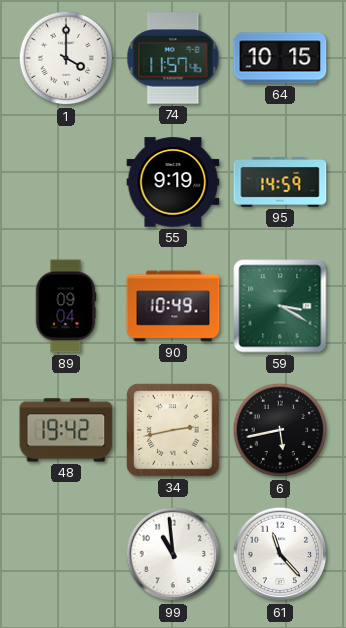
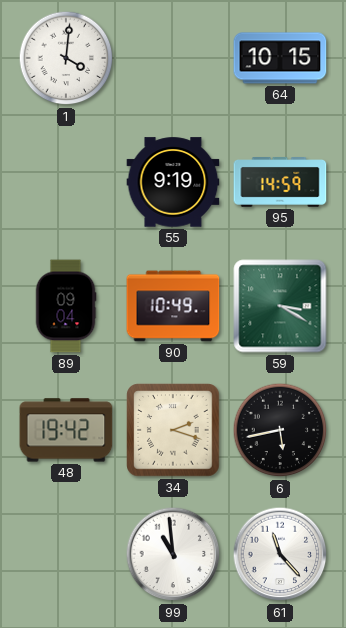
1: 4:00 -> 4:01 (66, 58)
74: 11:57 -> none (173, 58)
34: 2:43 -> 2:18 (173, 430)
